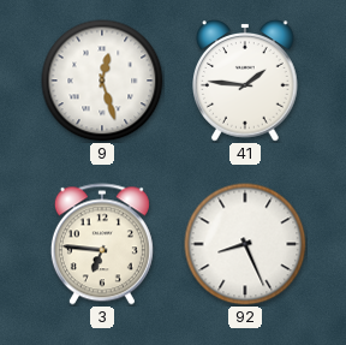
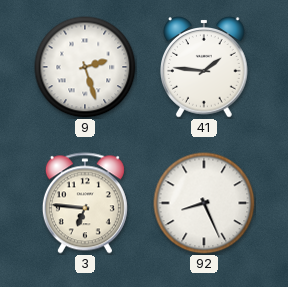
9: 12:27 -> 2:27 (85, 67)
